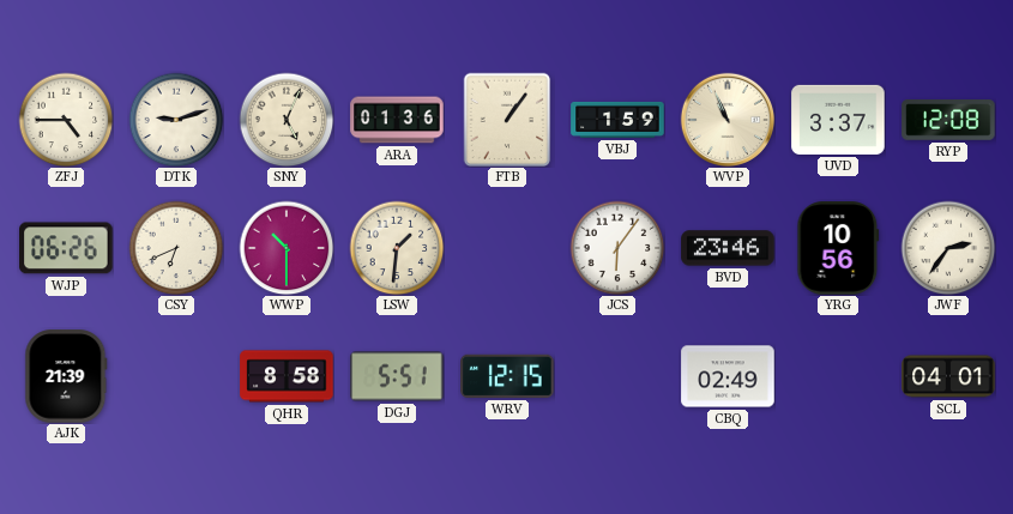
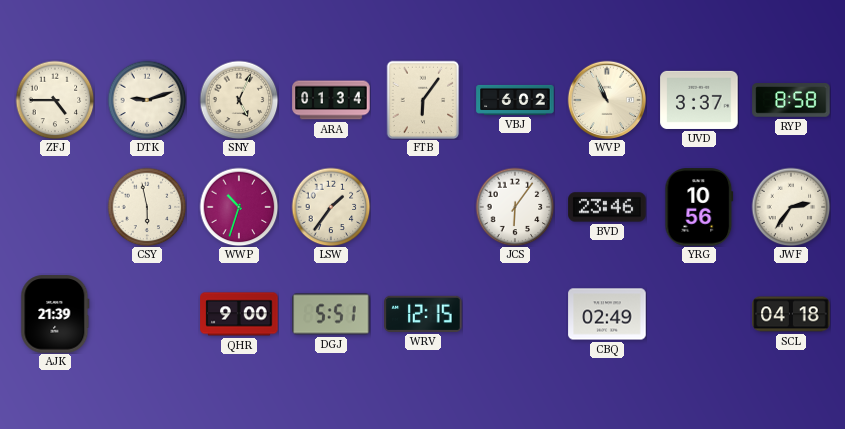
ARA: 01:36 -> 01:34 (331, 100)
FTB: 1:06 -> 6:06 (423, 100)
VBJ: 1:59 -> 6:02 (515, 100)
RYP: 12:08 -> 8:58 (791, 100)
WJP: 06:26 -> none (66, 248)
CSY: 6:41 -> 5:58 (147, 207)
WWP: 10:30 -> 10:33 (239, 207)
LSW: 1:31 -> 1:36 (331, 207)
QHR: 8:58 -> 9:00 (239, 314)
SCL: 04:01 -> 04:18 (791, 314)
